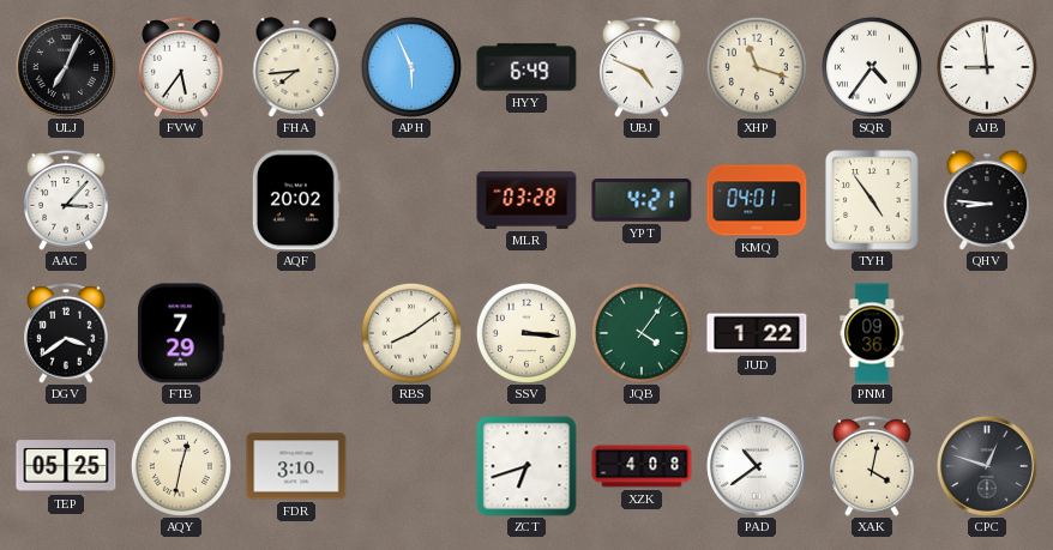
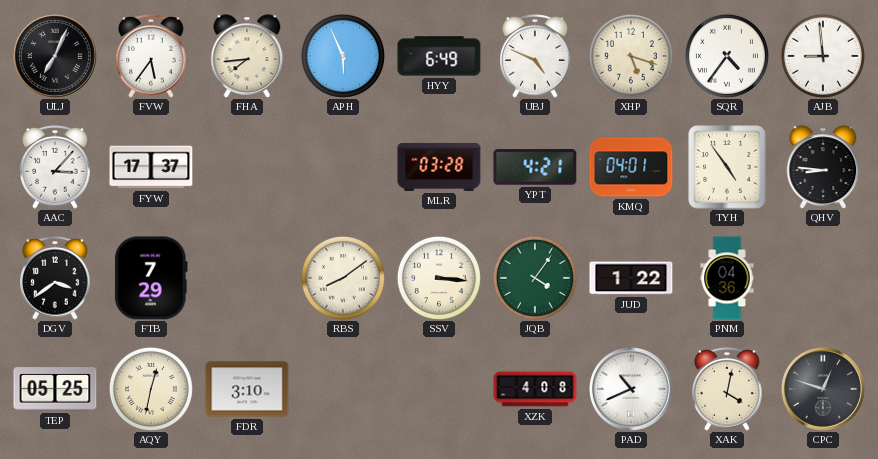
XHP: 11:18 -> 5:18 (631, 56)
FYW: none -> 17:37 (151, 167)
AQF: 20:02 -> none (296, 200)
PNM: 09:36 -> 04:36 (727, 278)
ZCT: 6:42 -> none (526, 466)
PAD: 10:39 -> 10:41 (631, 389)
